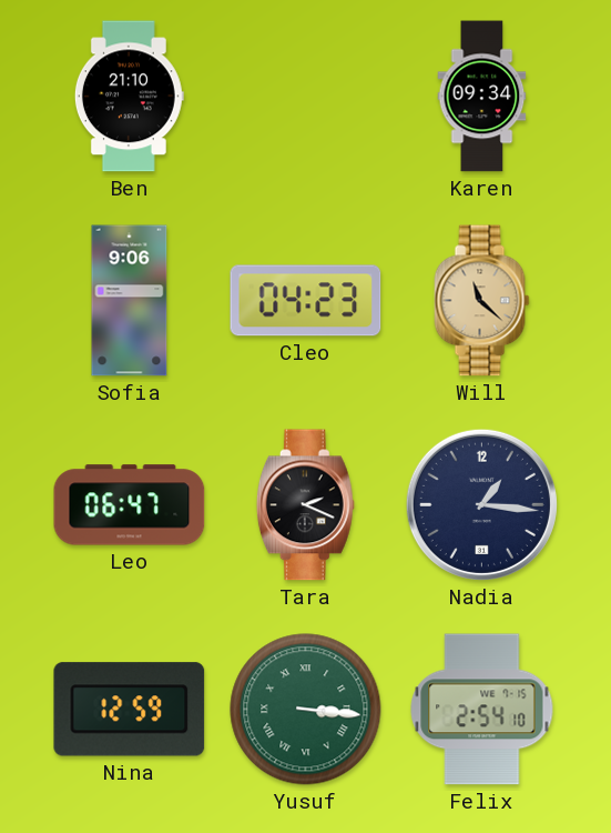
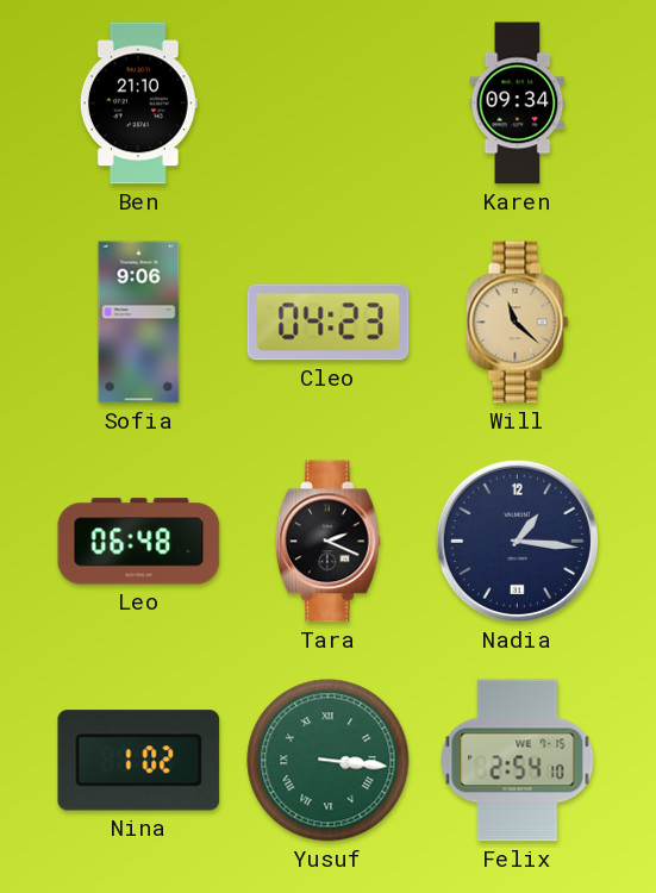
Leo: 06:47 -> 06:48 (139, 542)
Nina: 12:59 -> 1:02 (139, 761)
